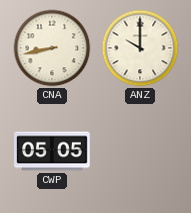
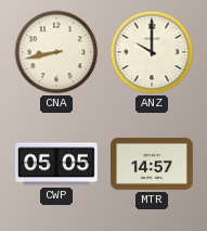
MTR: none -> 14:57 (153, 164)
